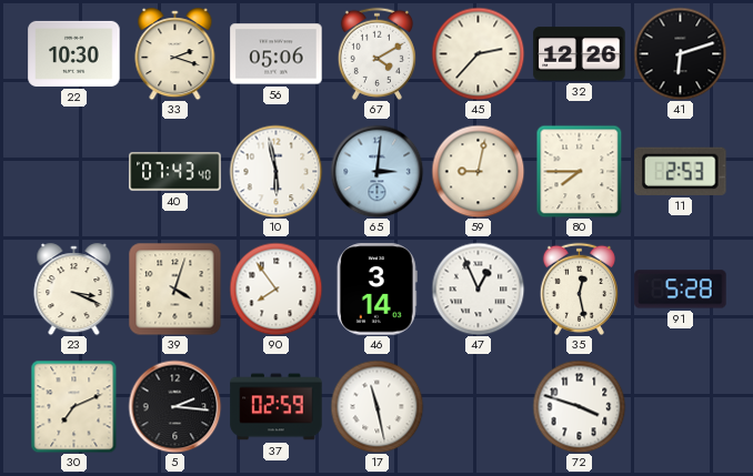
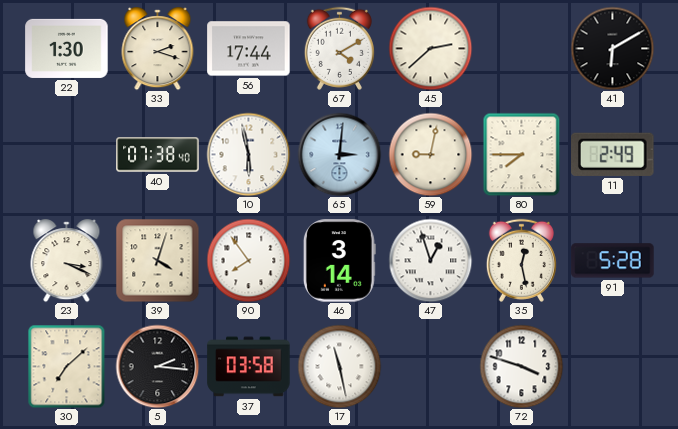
22: 10:30 -> 1:30 (67, 48)
56: 05:06 -> 17:44 (249, 49)
45: 2:37 -> 2:38 (430, 48)
32: 12:26 -> none (580, 54)
41: 6:12 -> 6:10 (612, 48)
40: 07:43 -> 07:38 (158, 155)
11: 2:53 -> 2:49 (613, 154)
47: 12:56 -> 12:57 (430, 260)
30: 7:11 -> 7:08 (67, 366)
37: 02:59 -> 03:58 (249, 367)
